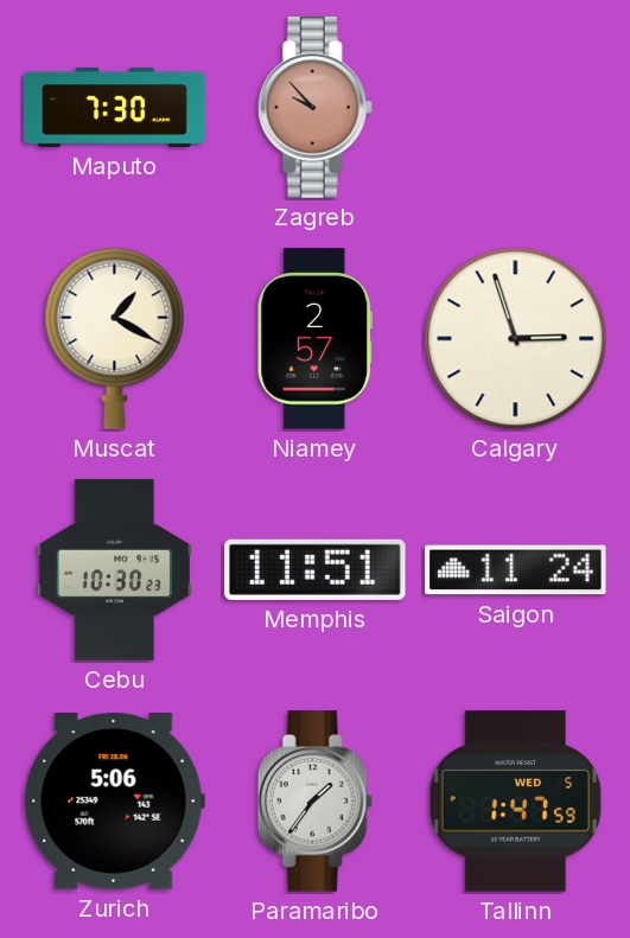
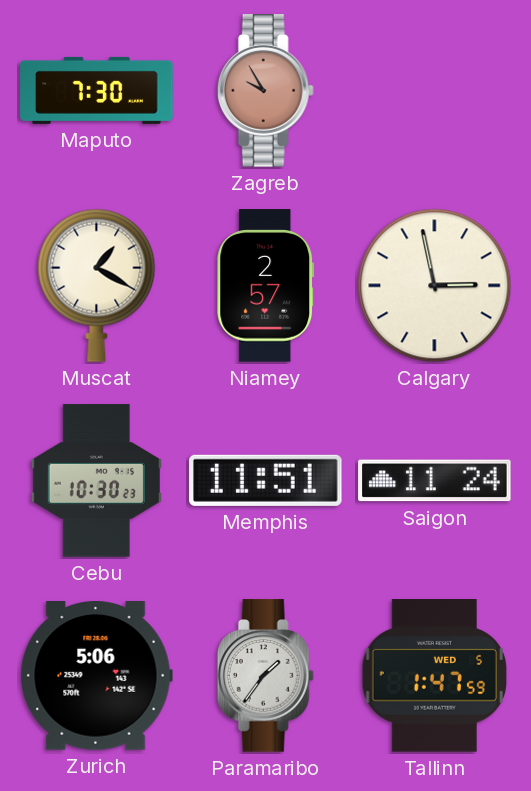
Zagreb: 9:53 -> 9:55 (265, 91)
Calgary: 2:57 -> 2:58 (435, 286)
